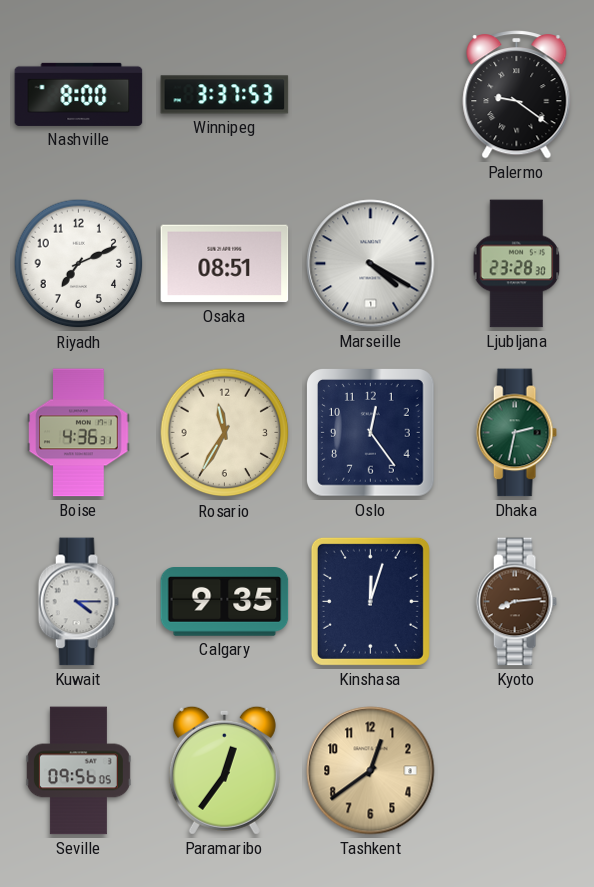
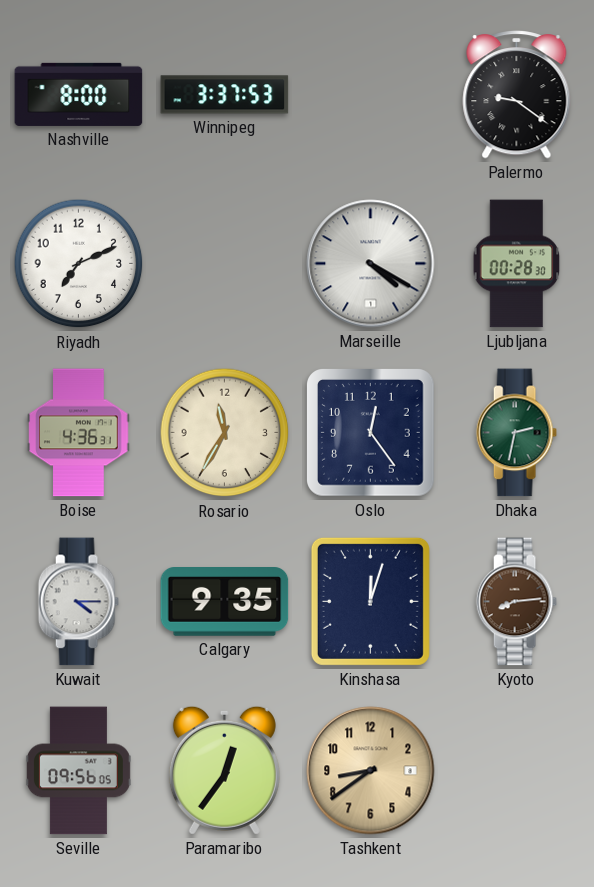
Osaka: 08:51 -> none (225, 264)
Ljubljana: 23:28 -> 00:28 (517, 264)
Tashkent: 12:39 -> 8:39 (371, 771)
